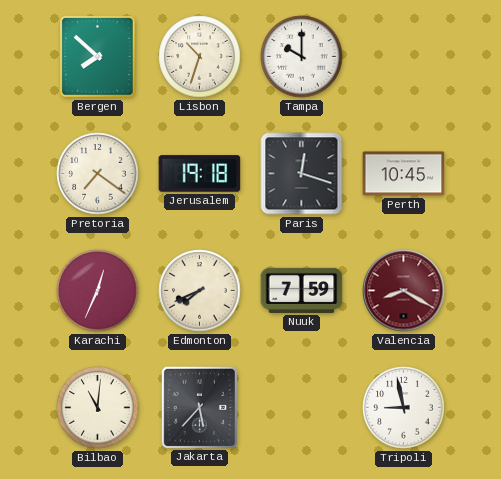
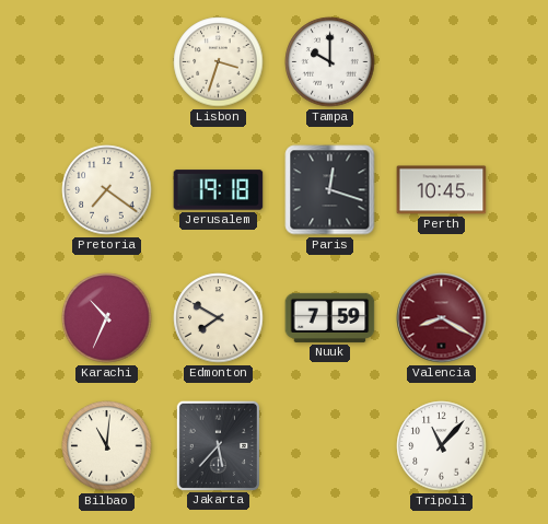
Bergen: 7:52 -> none (98, 57)
Lisbon: 10:33 -> 3:33 (219, 62)
Karachi: 12:34 -> 10:34 (107, 318)
Edmonton: 7:41 -> 7:50 (219, 318)
Tripoli: 8:58 -> 11:07 (442, 446)
